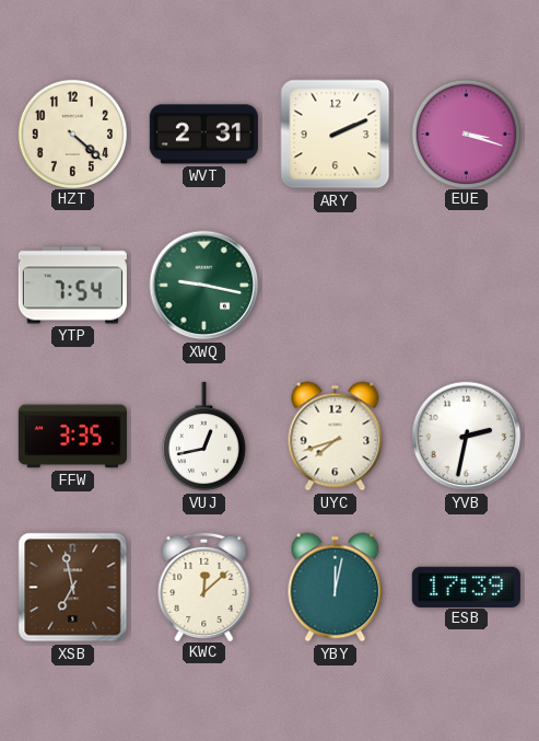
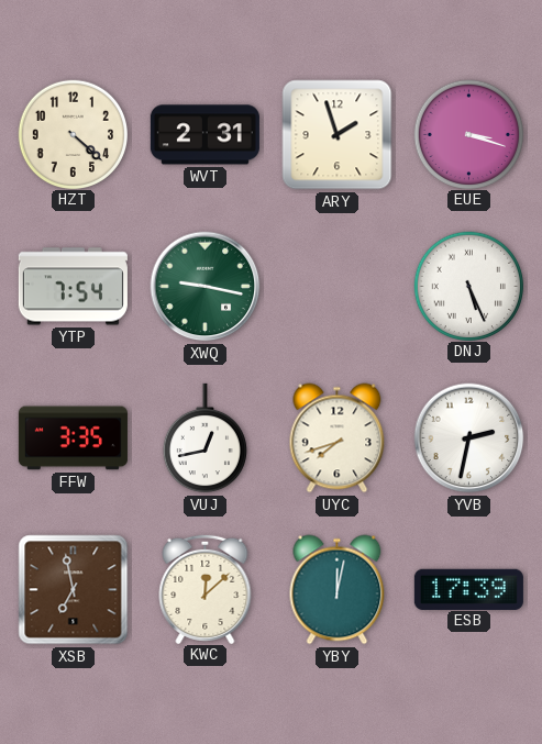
ARY: 2:11 -> 1:57 (338, 135)
DNJ: none -> 5:26 (468, 286)
